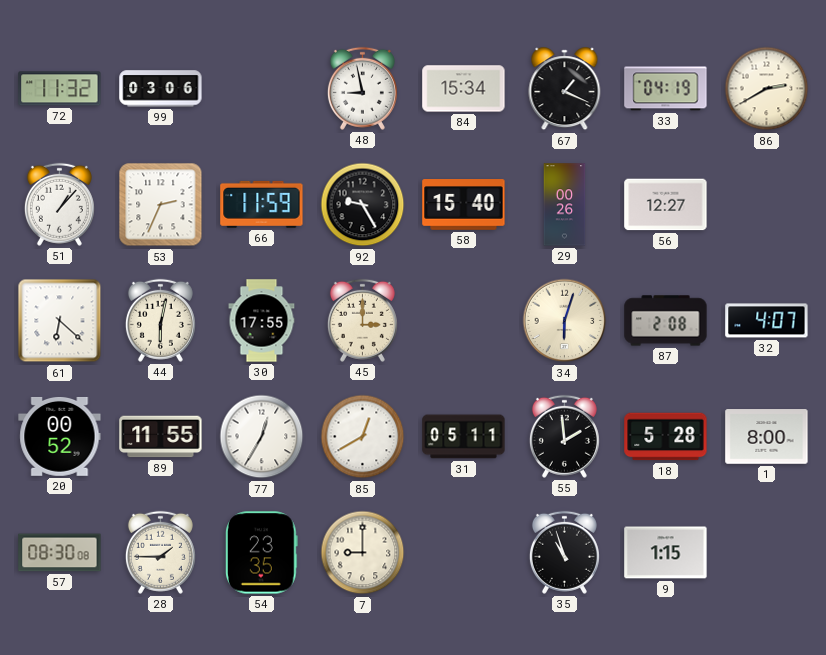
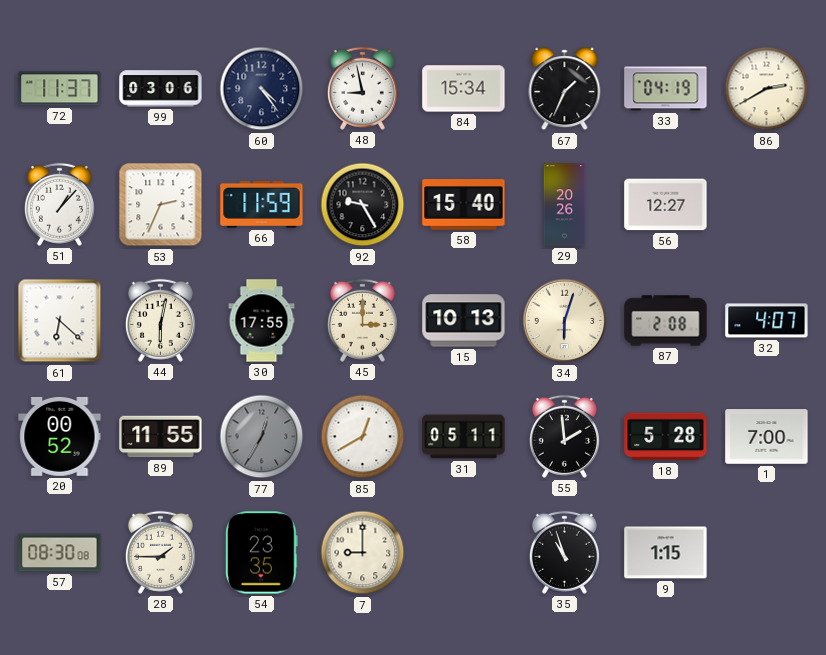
72: 11:32 -> 11:37 (60, 89)
60: none -> 4:24 (262, 89)
67: 1:19 -> 1:34 (565, 89)
29: 00:26 -> 20:26 (565, 205)
15: none -> 10:13 (464, 321)
77 dial: white -> grey (262, 437)
1: 8:00 -> 7:00 (767, 437)
